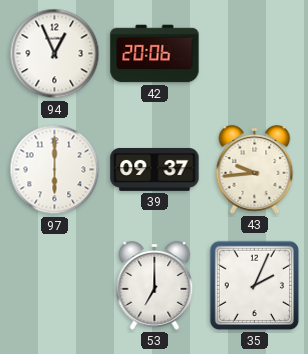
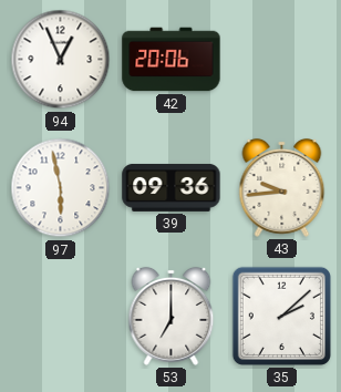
97: 6:00 -> 5:58 (61, 188)
39: 09:37 -> 09:36 (172, 187)
35: 2:04 -> 2:08 (281, 316)
